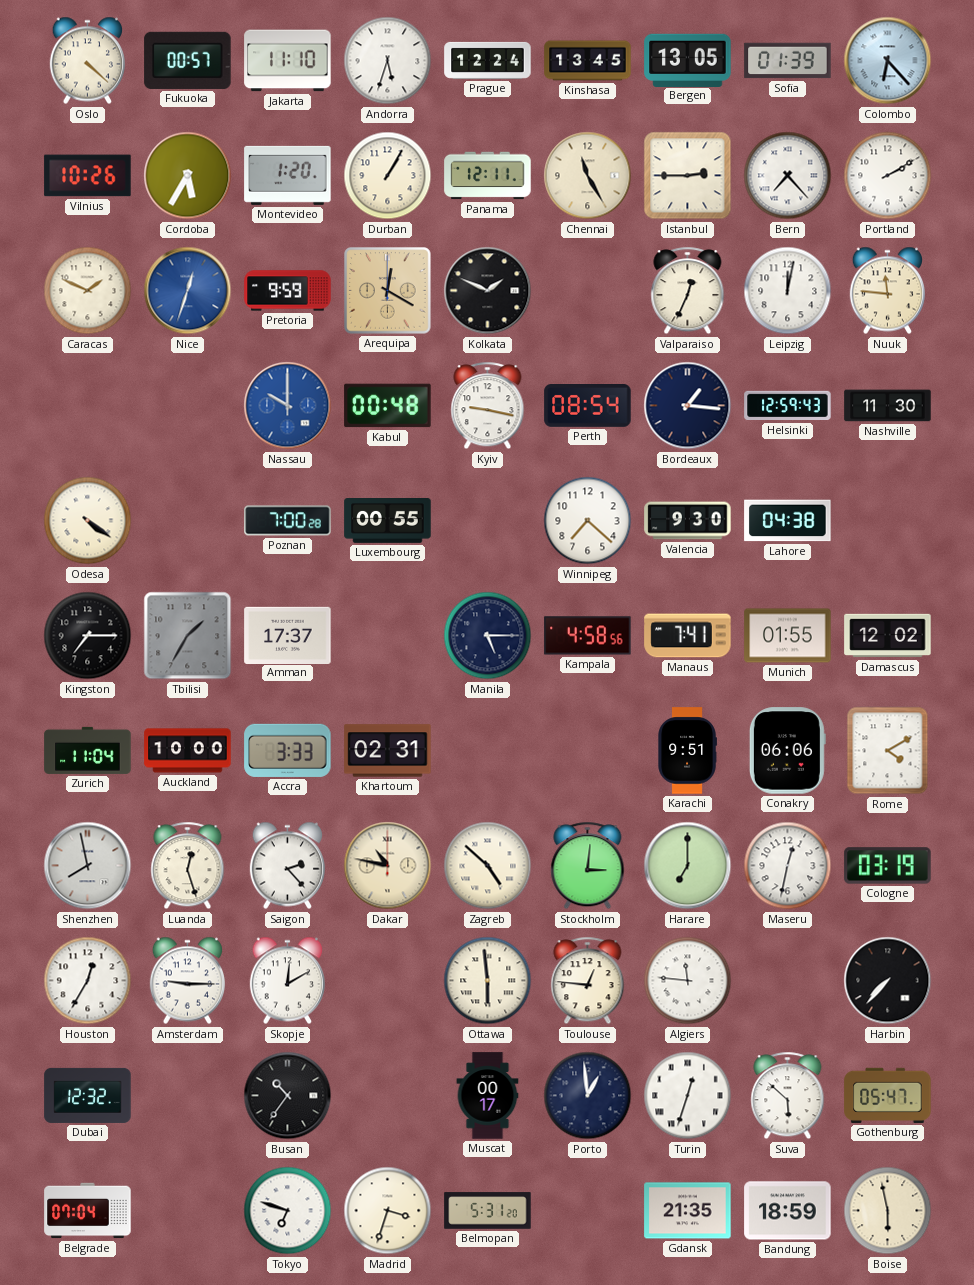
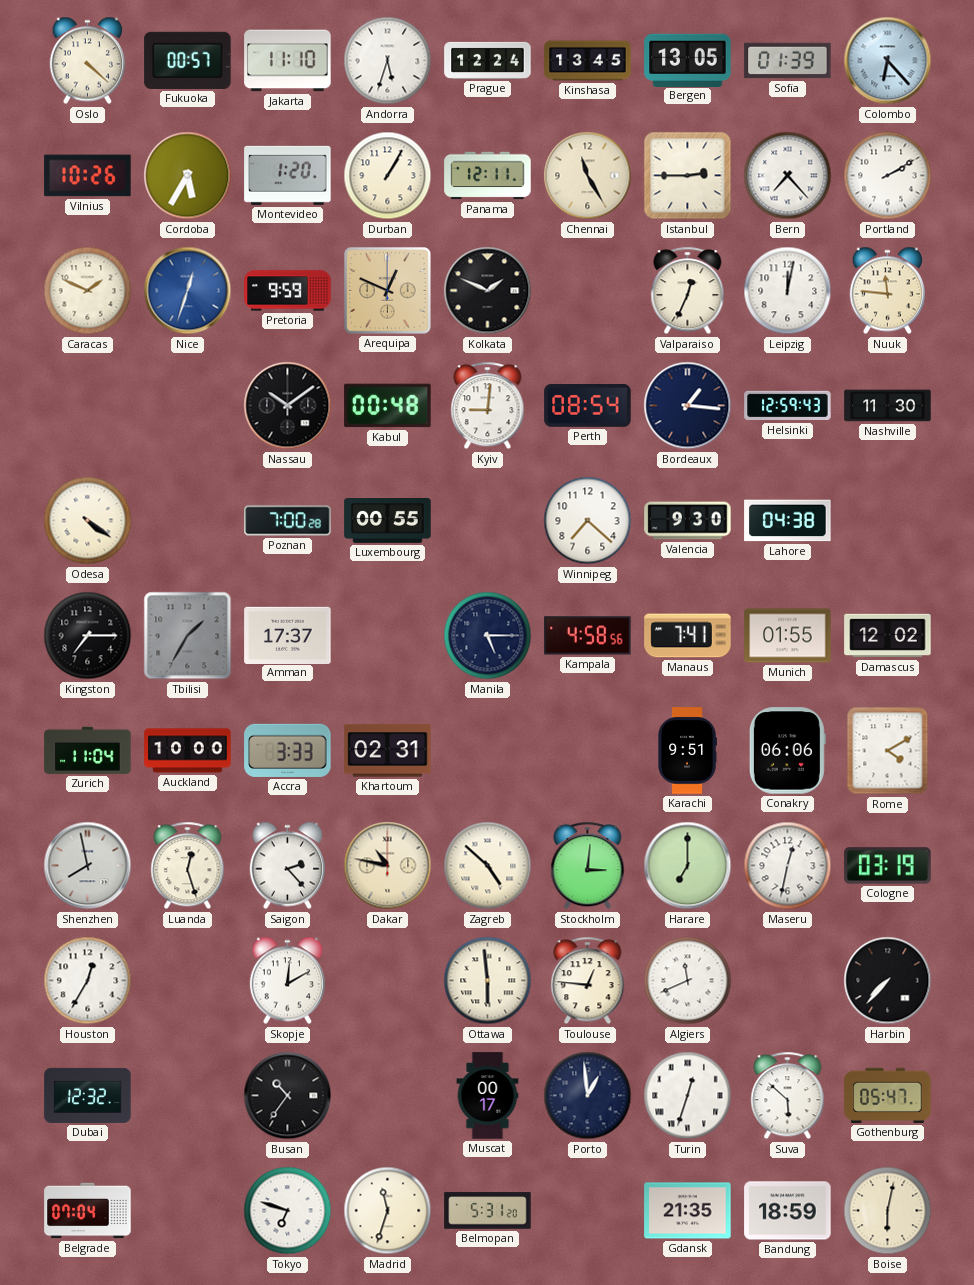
Arequipa: 12:20 -> 12:49 (388, 291)
Nassau: 10:00 -> 10:09 (288, 406)
Nassau dial: blue -> black (288, 406)
Kyiv: 9:17 -> 9:01 (488, 406)
Amsterdam: 9:15 -> none (187, 981)
Algiers: 11:46 -> 11:41 (688, 981)
Madrid: 3:33 -> 11:33 (388, 1211)
Boise: 5:58 -> 6:02 (888, 1211)
